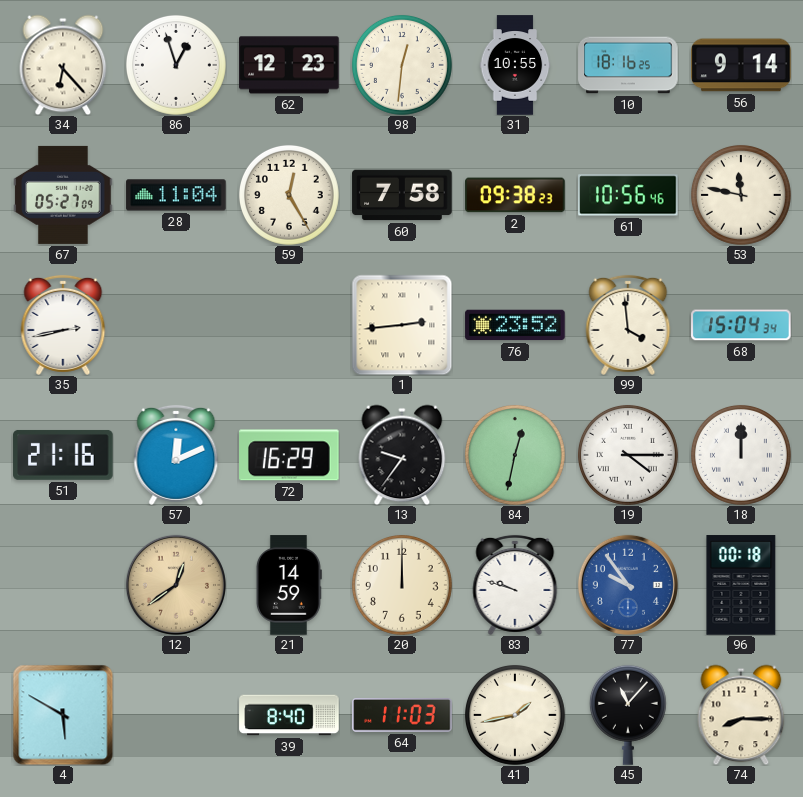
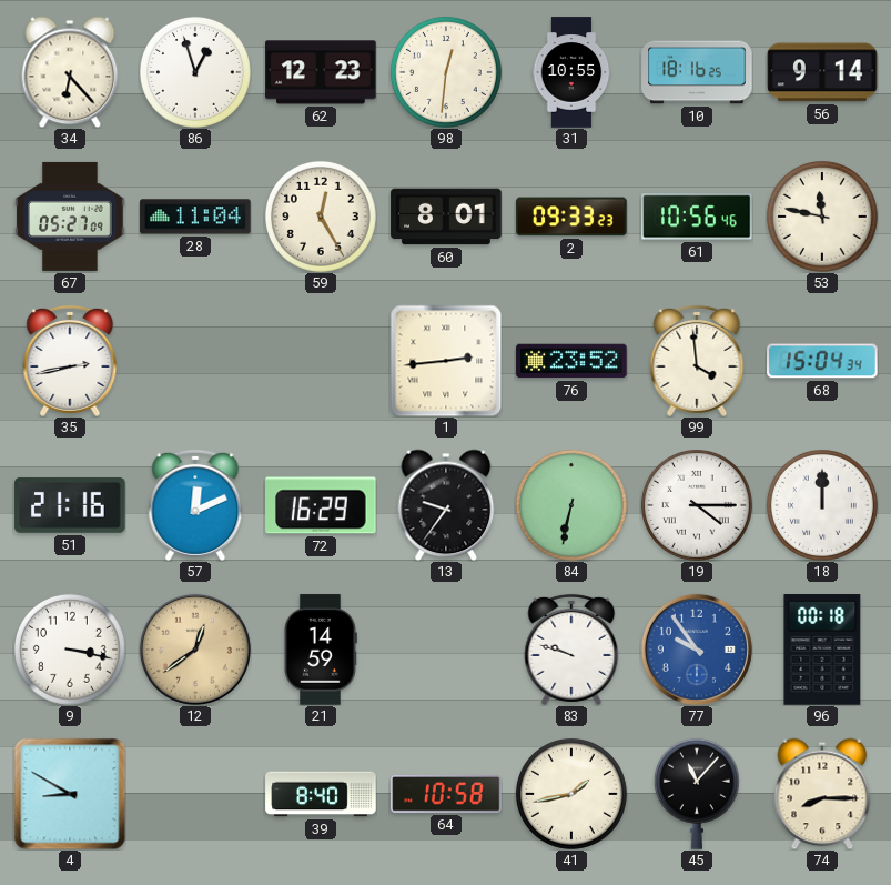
60: 7:58 -> 8:01 (446, 217)
2: 09:38 -> 09:33 (571, 217)
84: 12:32 -> 6:32 (571, 505)
9: none -> 3:17 (70, 650)
20: 12:00 -> none (402, 585)
4: 5:50 -> 8:50 (70, 794)
64: 11:03 -> 10:58 (446, 795)
